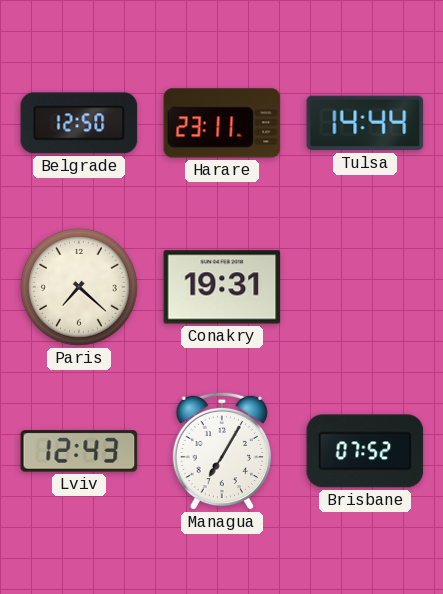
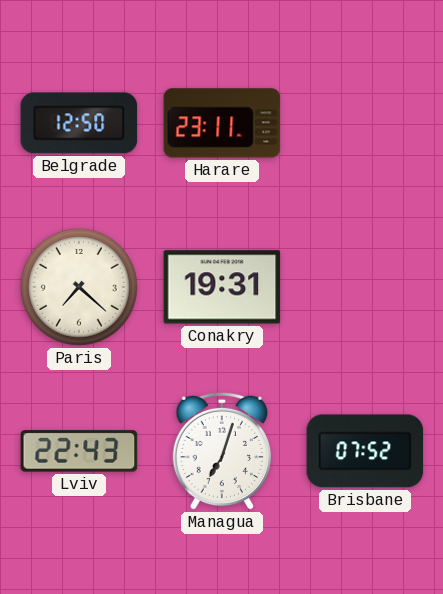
Tulsa: 14:44 -> none (365, 123)
Lviv: 12:43 -> 22:43 (79, 451)
Managua: 7:05 -> 7:03 (221, 451)
